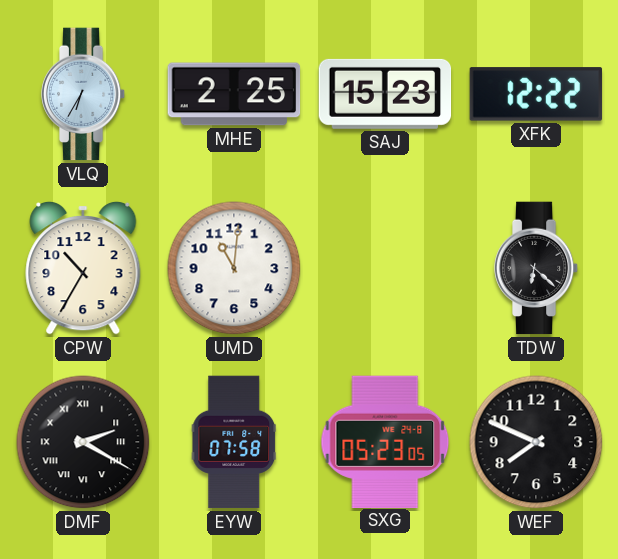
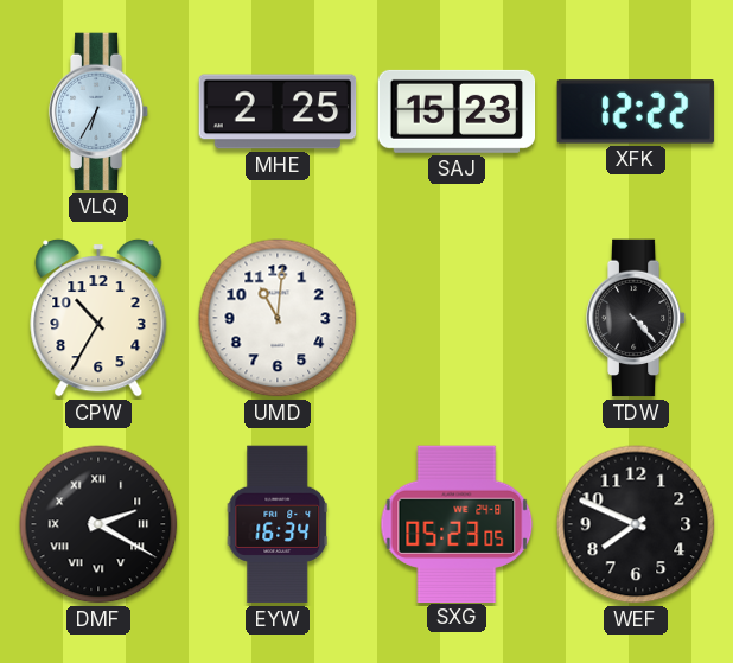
TDW: 6:22 -> 4:23 (636, 318)
EYW: 07:58 -> 16:34 (278, 524)
